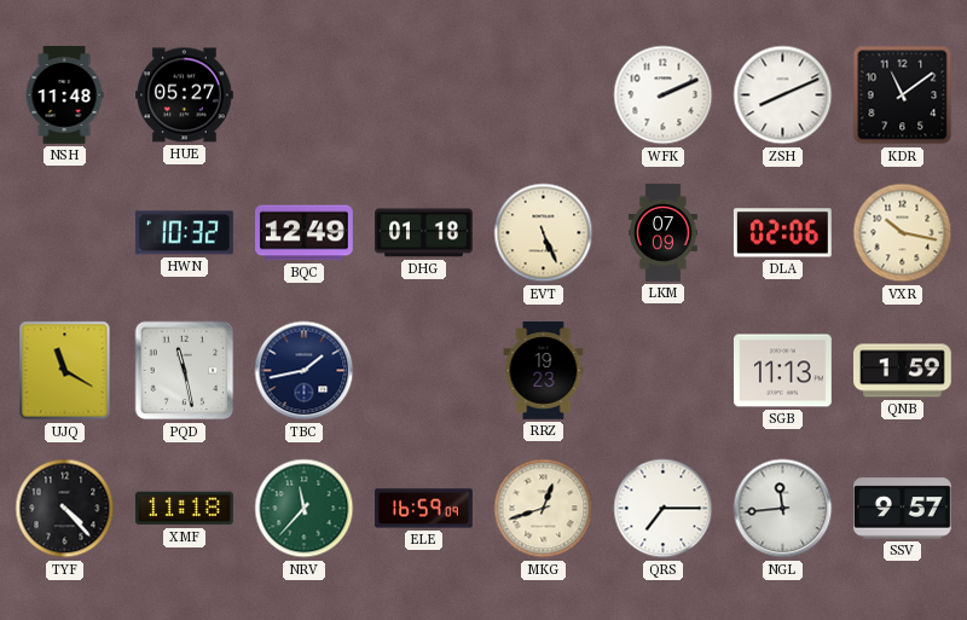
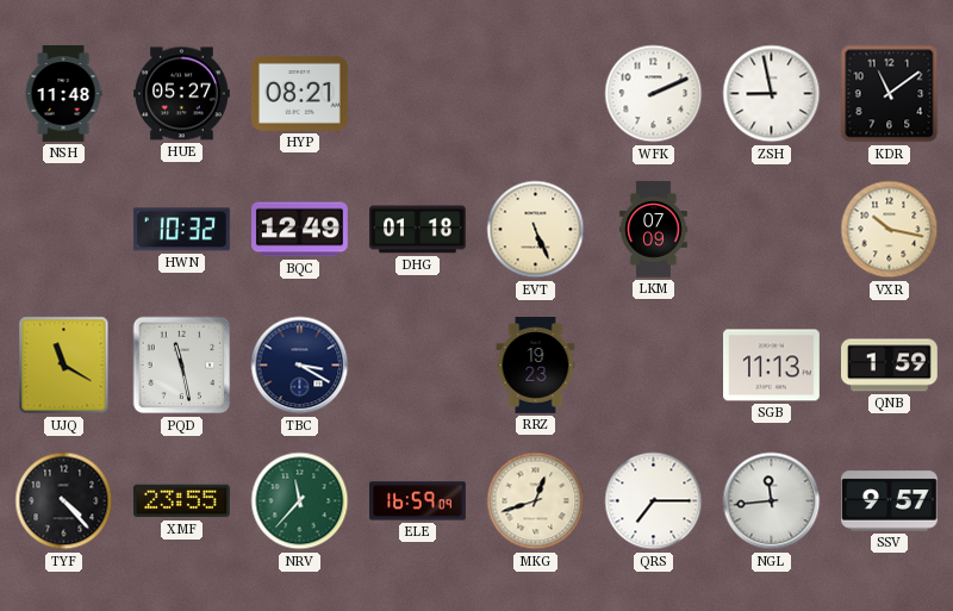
HYP: none -> 08:21 (300, 93)
ZSH: 8:11 -> 8:58 (772, 94)
DLA: 02:06 -> none (782, 233)
TBC: 1:43 -> 3:20 (300, 366)
XMF: 11:18 -> 23:55 (182, 501)
